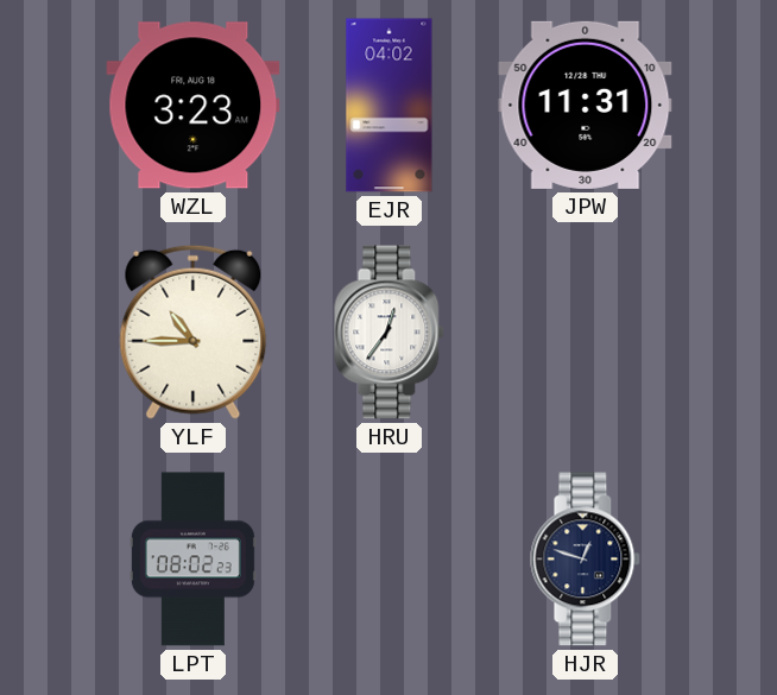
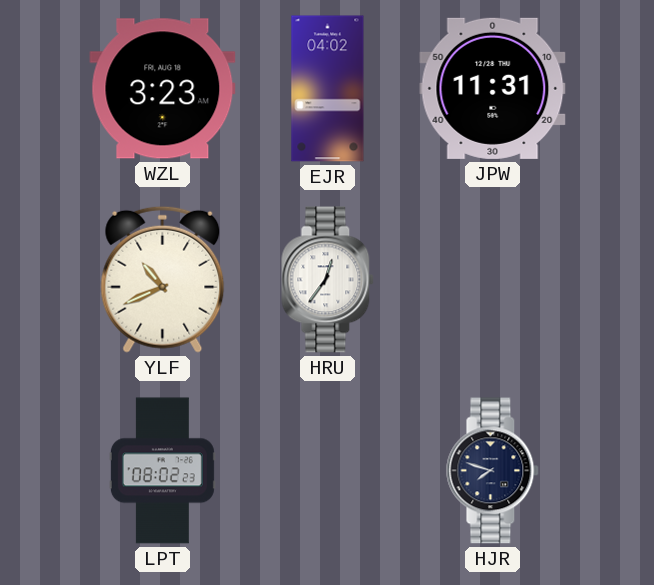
YLF: 10:45 -> 10:41 (163, 279)
HJR: 12:48 -> 7:48 (493, 471)
